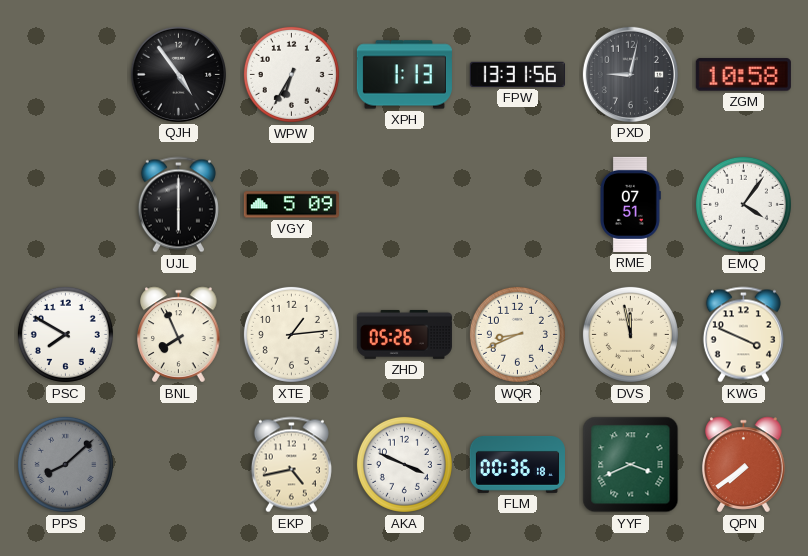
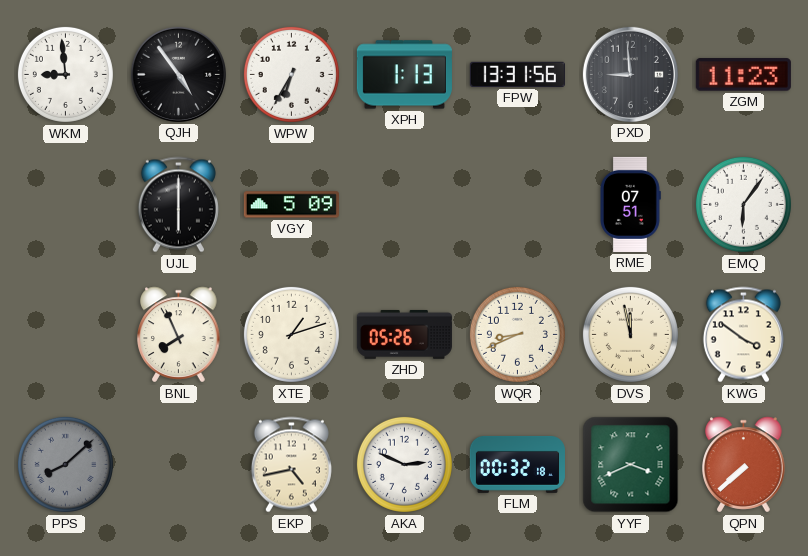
WKM: none -> 8:59 (65, 74)
PXD: 9:02 -> 8:59 (630, 74)
ZGM: 10:58 -> 11:23 (743, 75)
EMQ: 4:06 -> 6:06 (743, 204)
PSC: 7:50 -> none (65, 334)
XTE: 1:14 -> 1:12 (291, 334)
KWG: 3:49 -> 3:51 (743, 335)
AKA: 3:49 -> 2:49 (404, 464)
FLM: 00:36 -> 00:32 (517, 464)
QPN: 7:39 -> 7:38 (744, 465)
